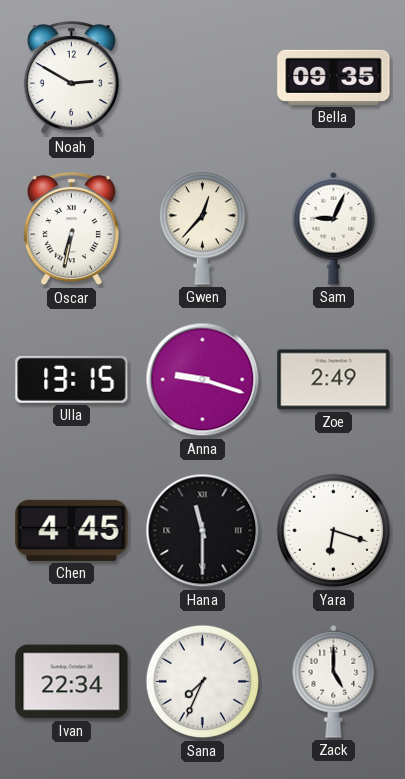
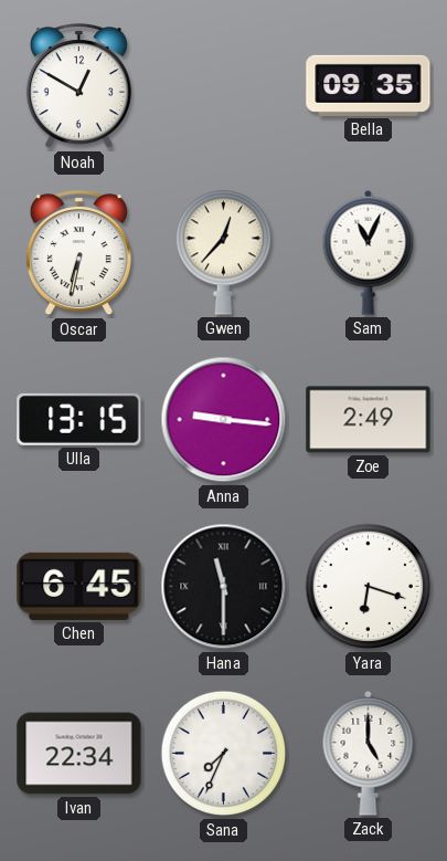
Noah: 2:50 -> 12:50 (78, 86)
Sam: 9:04 -> 11:04 (369, 252)
Anna: 9:18 -> 9:16 (224, 420)
Chen: 4:45 -> 6:45 (79, 586)
